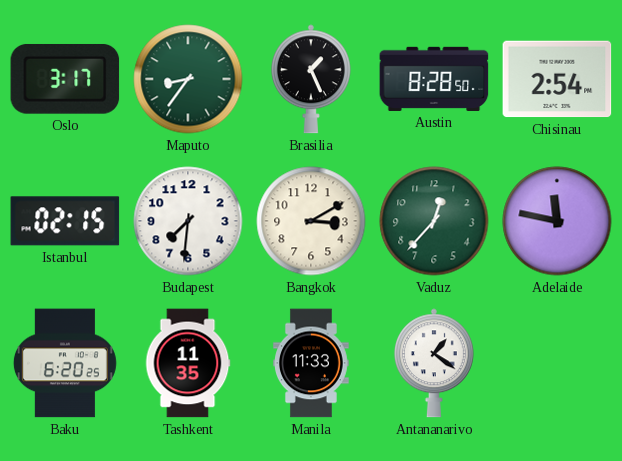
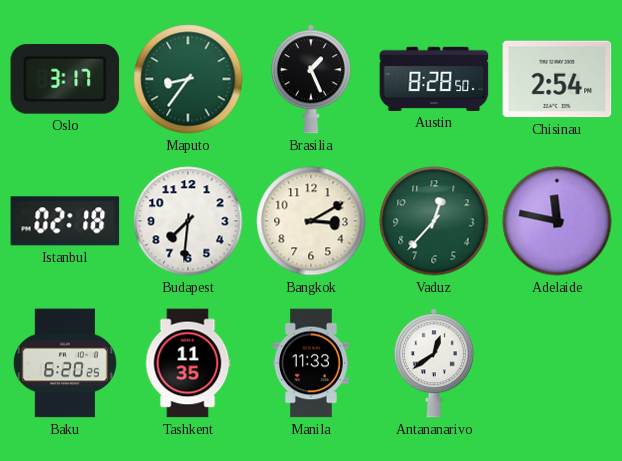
Istanbul: 02:15 -> 02:18 (65, 221)
Antananarivo: 1:21 -> 12:39 (434, 363)
